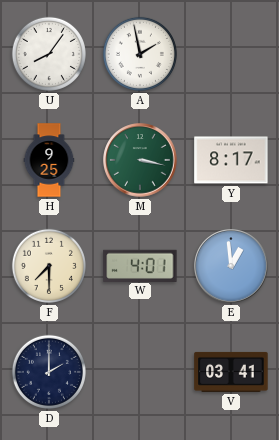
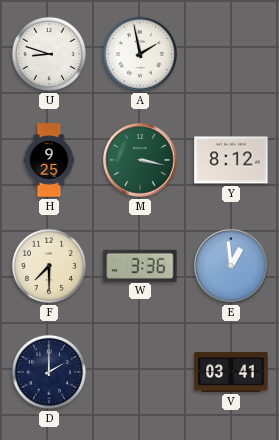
U: 8:06 -> 8:48 (49, 54)
Y: 8:17 -> 8:12 (231, 160)
W: 4:01 -> 3:36 (140, 265)
